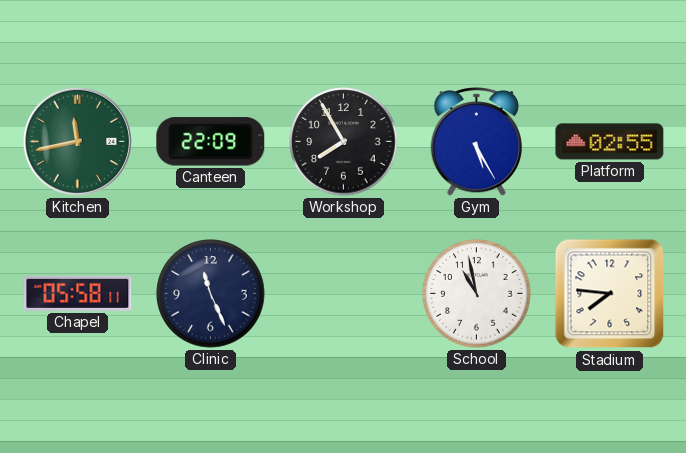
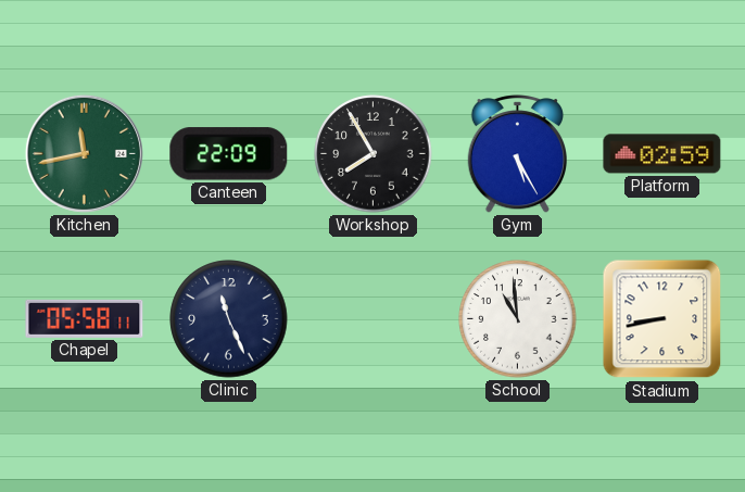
Platform: 02:55 -> 02:59 (662, 154)
School: 10:58 -> 10:59 (518, 319)
Stadium: 7:46 -> 8:43 (662, 319)
